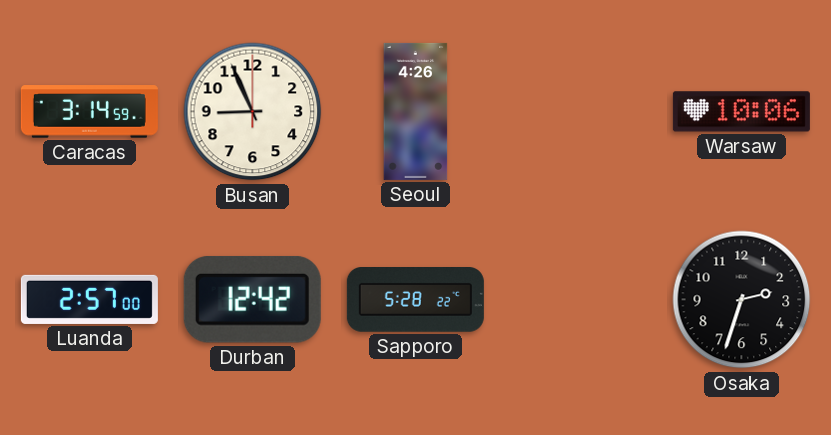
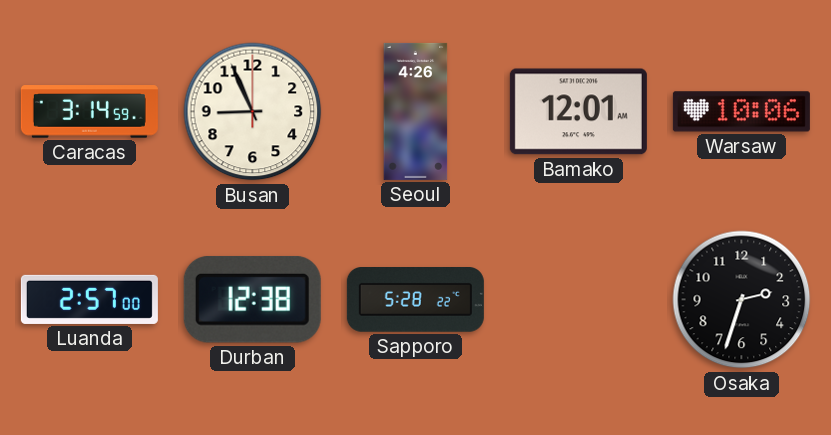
Bamako: none -> 12:01 (578, 112)
Durban: 12:42 -> 12:38 (252, 299)
